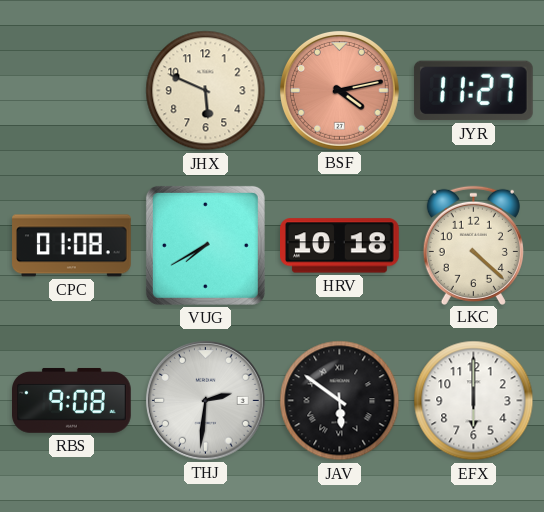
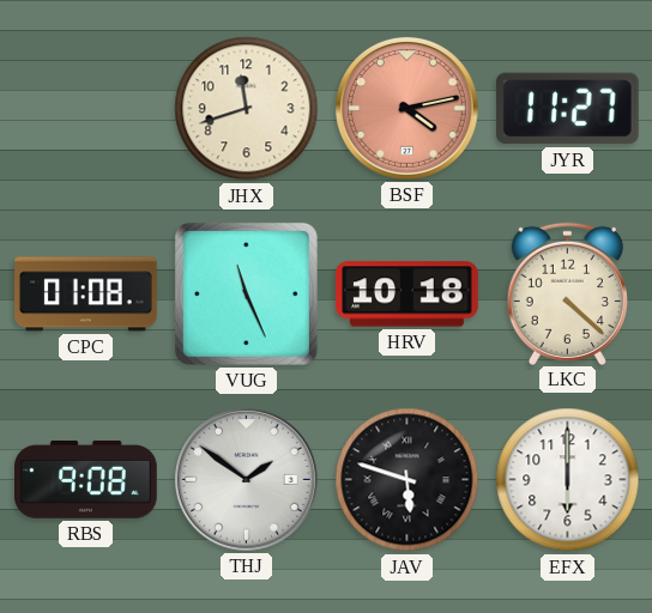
JHX: 5:49 -> 11:42 (247, 109)
VUG: 7:40 -> 11:26 (246, 293)
THJ: 2:31 -> 1:51 (246, 479)
JAV: 5:51 -> 5:48 (407, 480)
